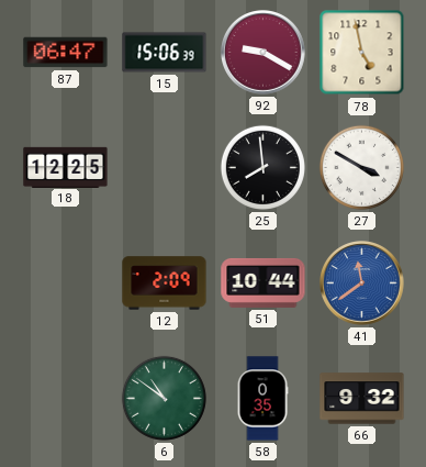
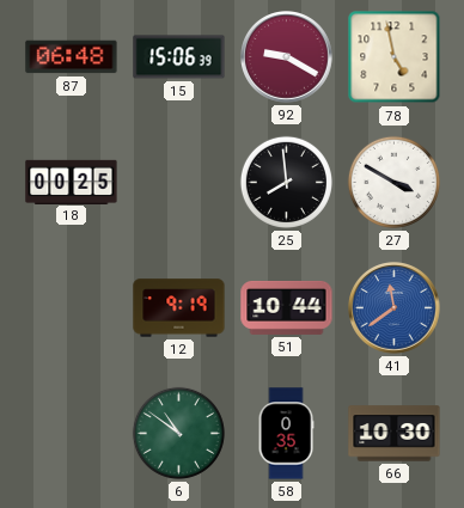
87: 06:47 -> 06:48 (72, 57)
18: 12:25 -> 00:25 (72, 182)
12: 2:09 -> 9:19 (179, 308)
66: 9:32 -> 10:30 (395, 434)
